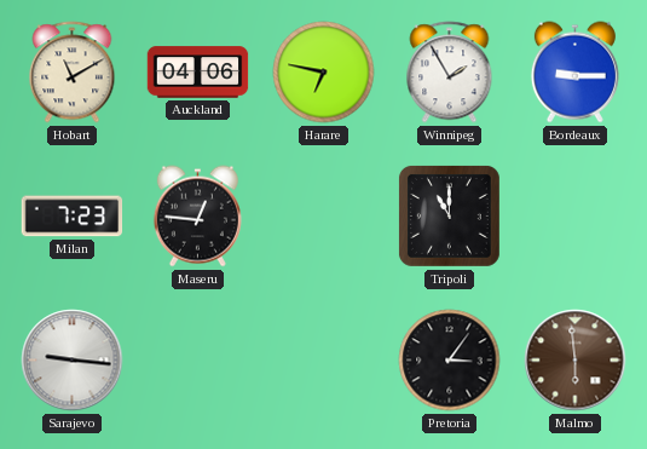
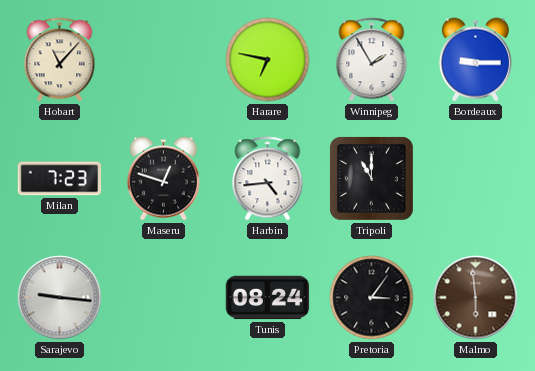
Hobart: 11:10 -> 11:07 (60, 60)
Auckland: 04:06 -> none (198, 73)
Maseru: 12:46 -> 12:48 (163, 179)
Harbin: none -> 4:44 (268, 179)
Tunis: none -> 08:24 (268, 298)
